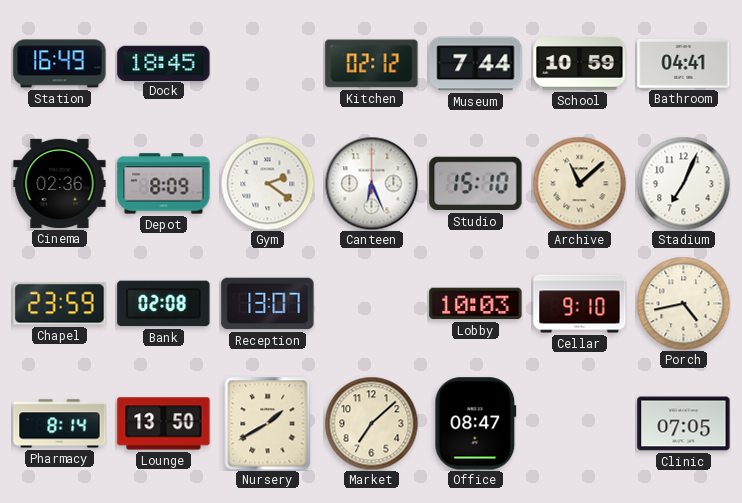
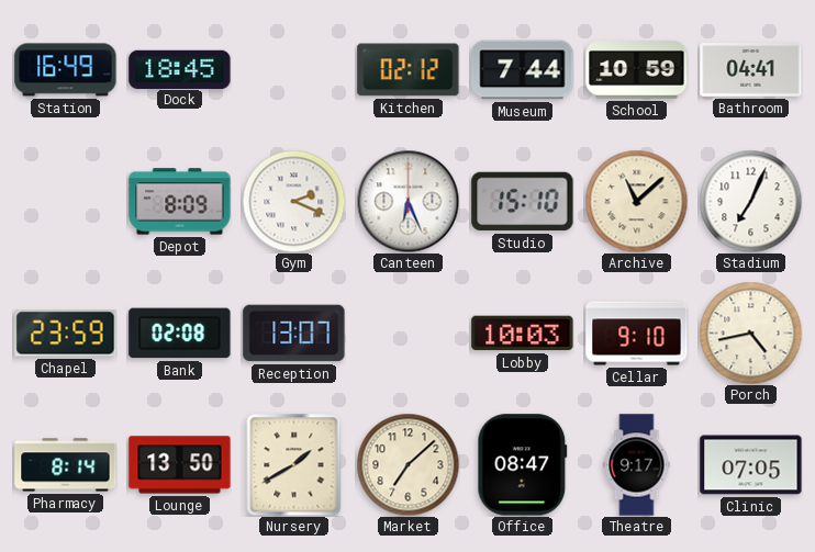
Cinema: 02:36 -> none (60, 183)
Gym: 2:21 -> 2:19 (293, 201)
Theatre: none -> 9:17 (637, 465)
